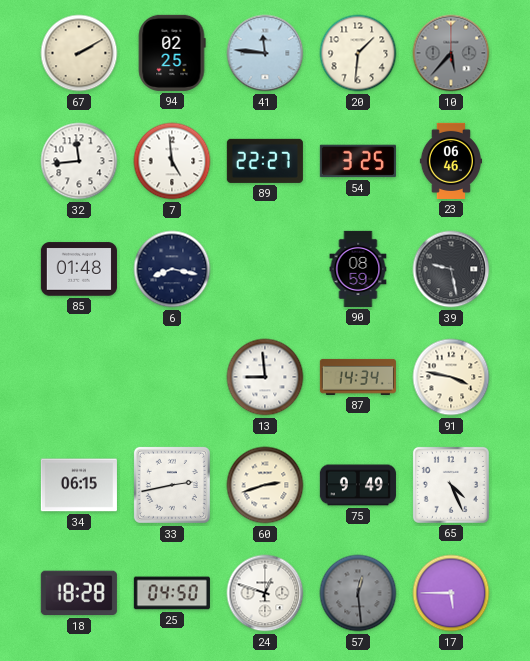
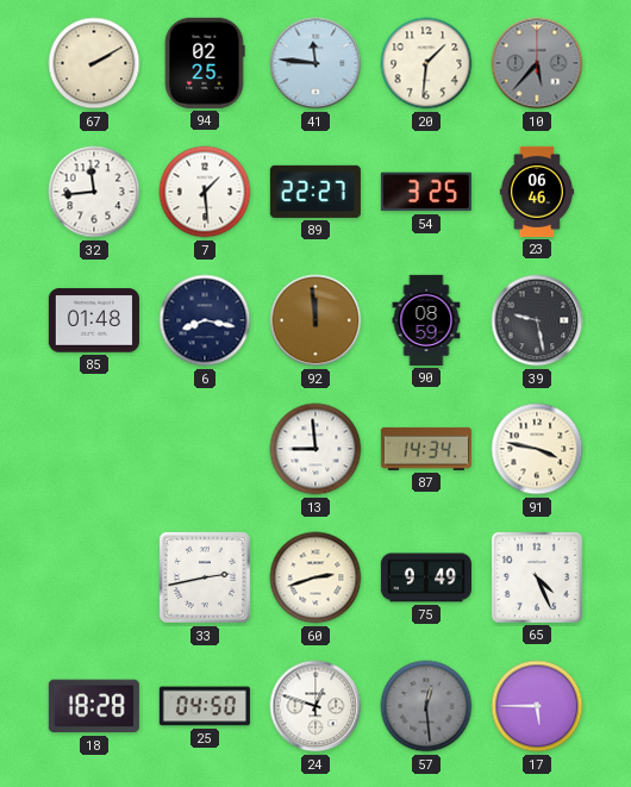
7: 4:59 -> 1:29 (205, 192)
92: none -> 11:59 (315, 320)
34: 06:15 -> none (79, 485)
